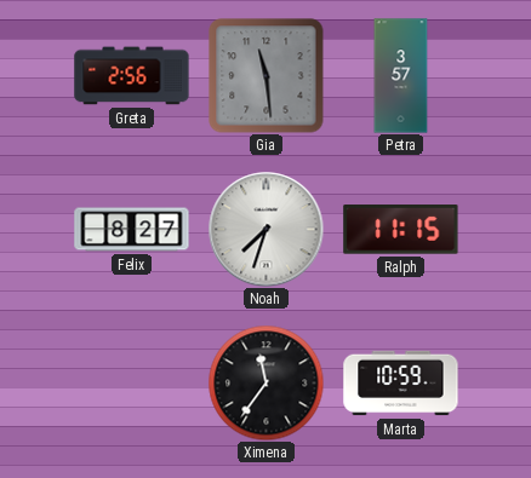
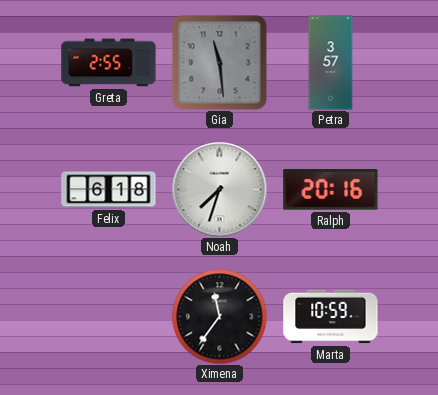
Greta: 2:56 -> 2:55 (109, 63)
Felix: 8:27 -> 6:18 (109, 190)
Ralph: 11:15 -> 20:16 (331, 190)
